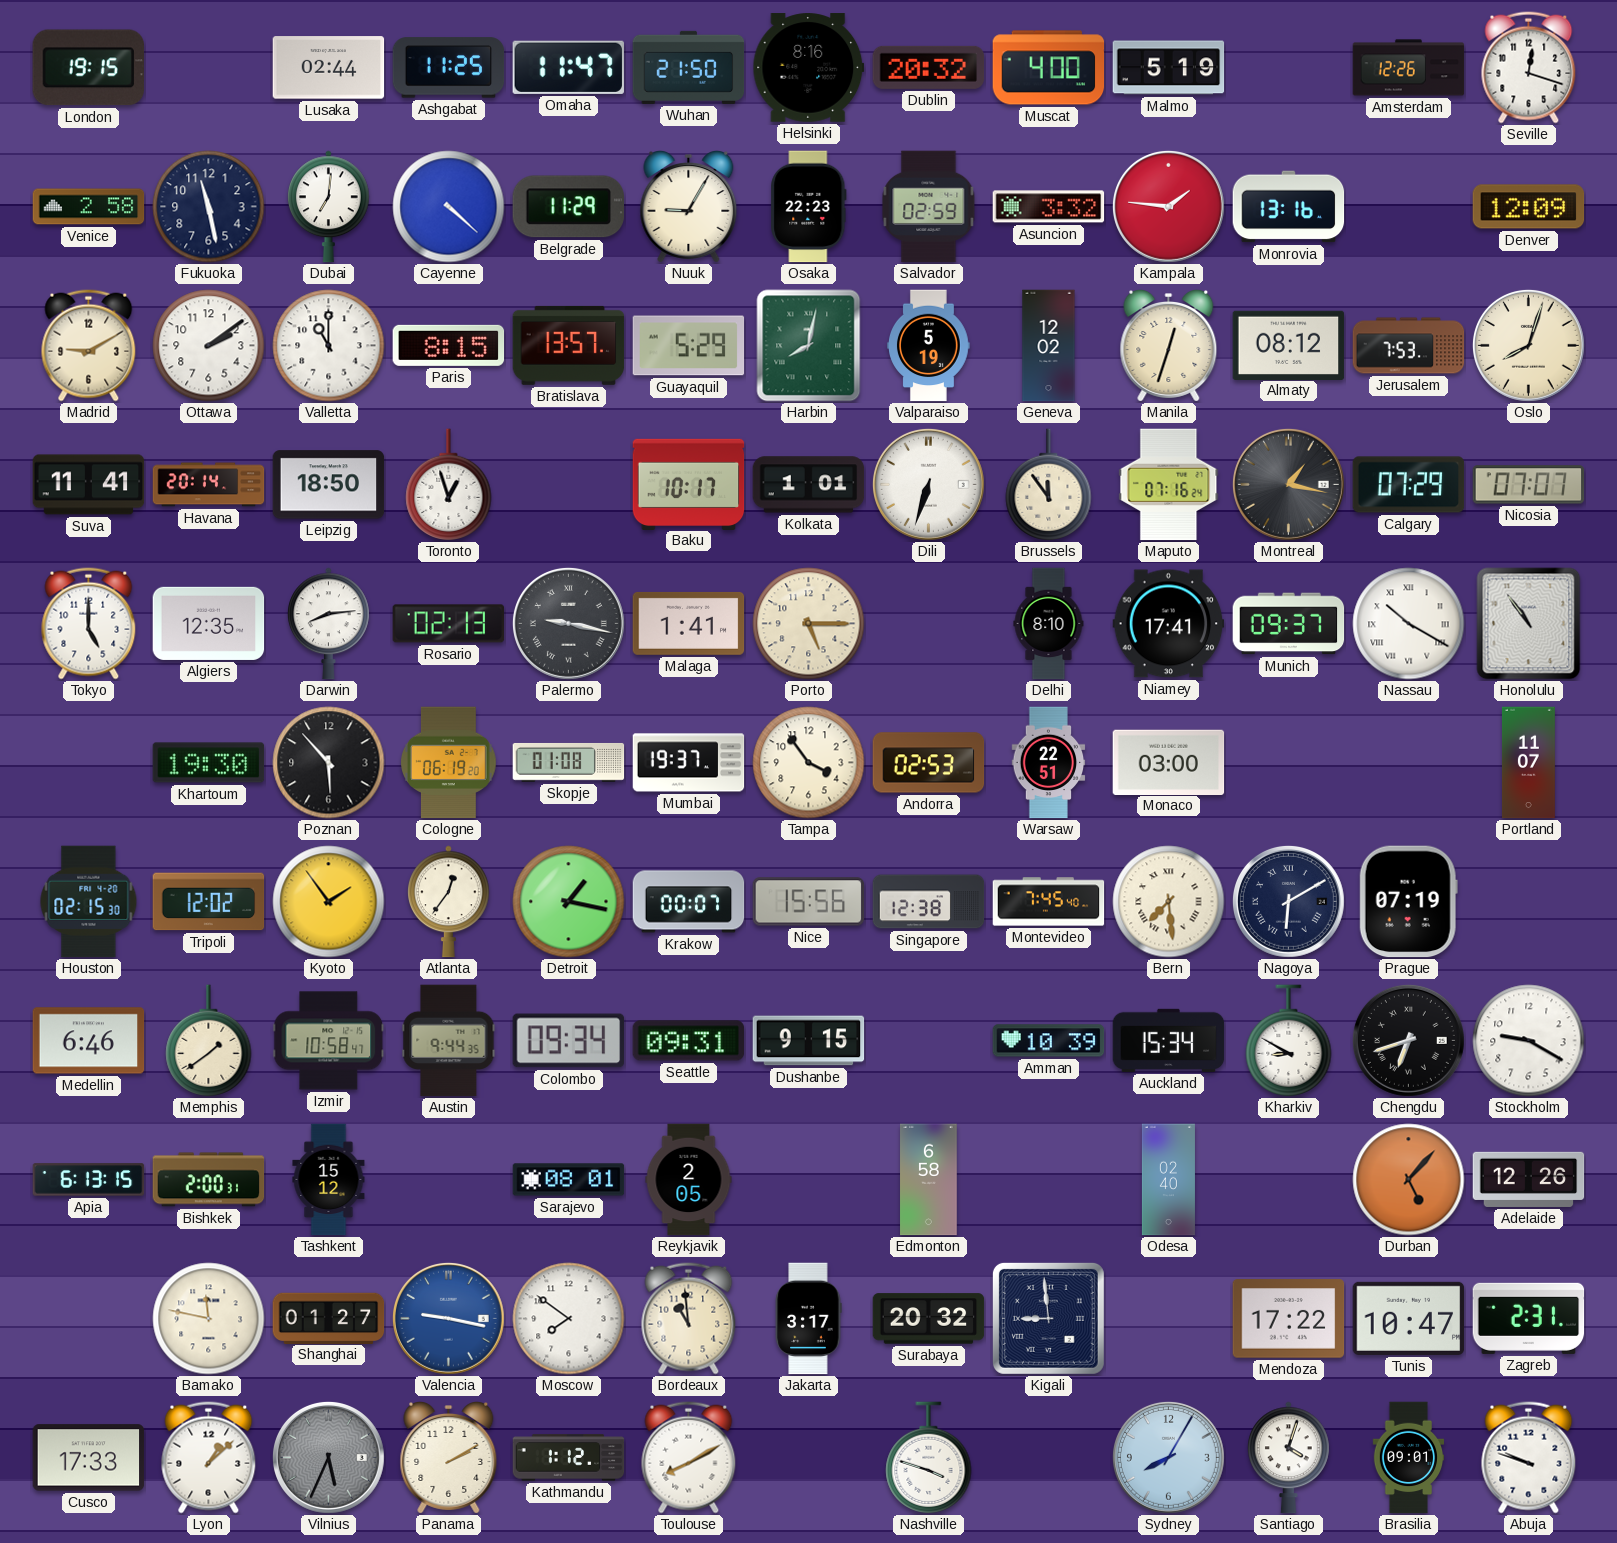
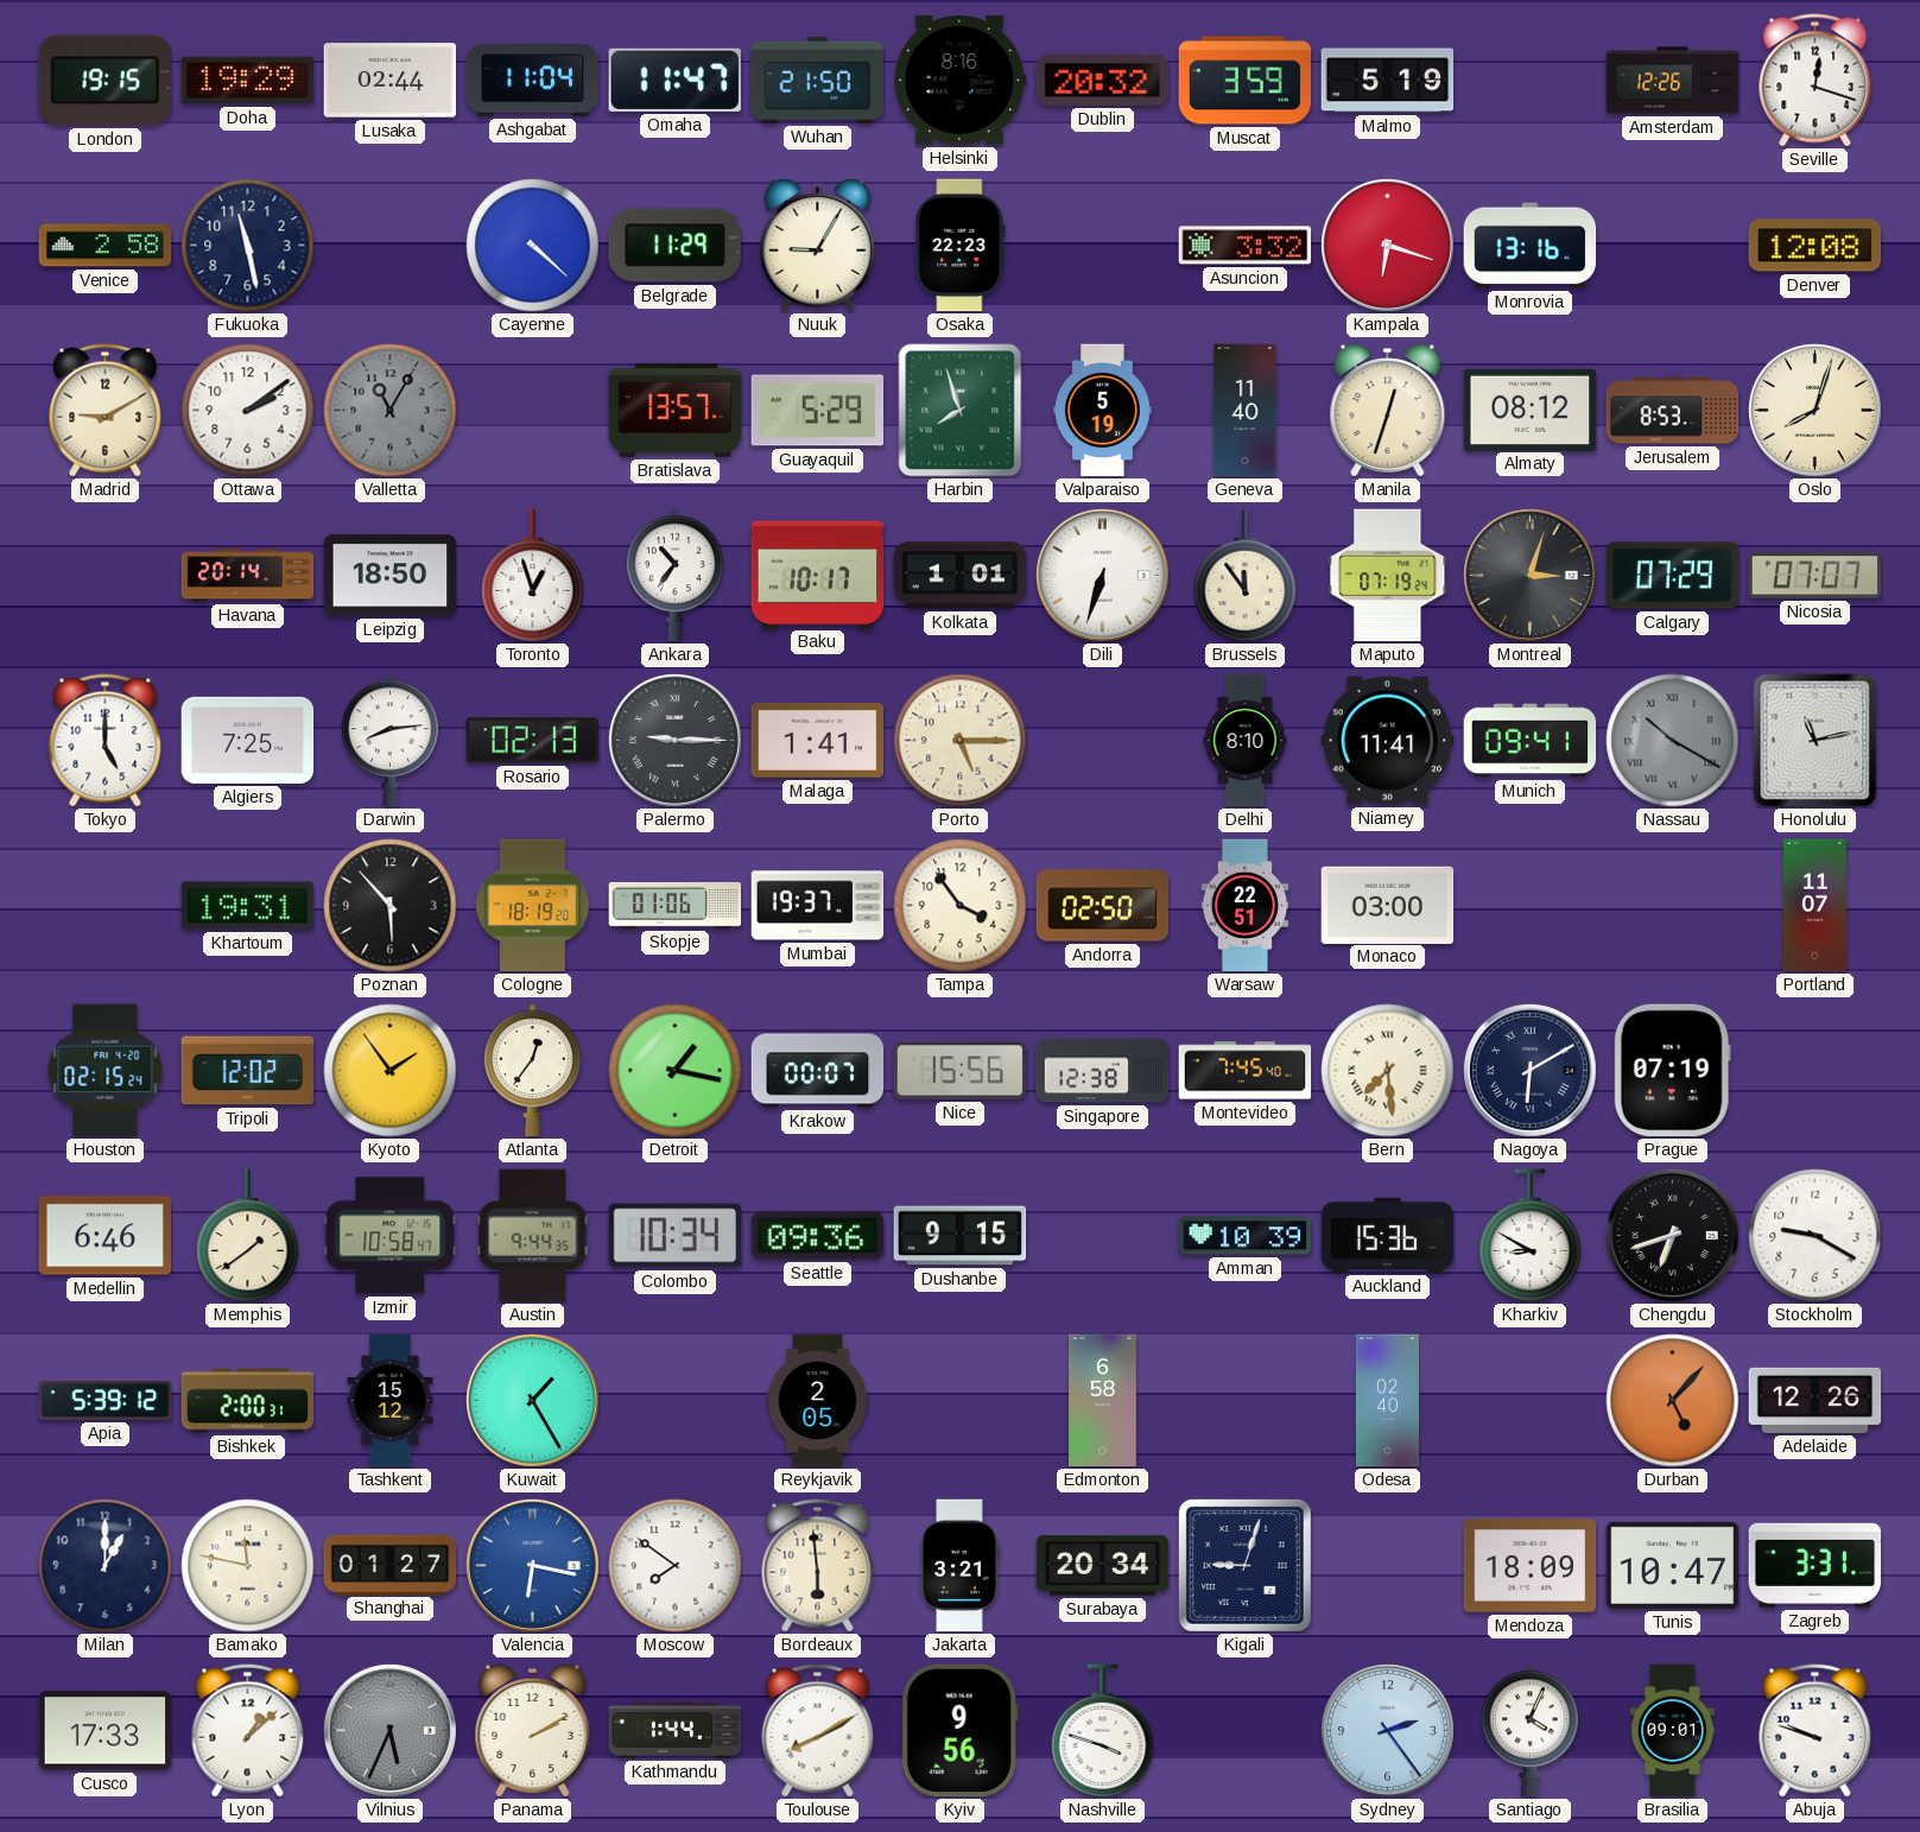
Doha: none -> 19:29 (248, 81)
Ashgabat: 11:25 -> 11:04 (533, 81)
Muscat: 4:00 -> 3:59 (1246, 81)
Dubai: 7:01 -> none (329, 207)
Salvador: 02:59 -> none (929, 207)
Kampala: 1:46 -> 6:18 (1387, 245)
Denver: 12:09 -> 12:08 (1816, 246)
Valletta: 11:00 -> 11:05 (391, 411)
Valletta dial: white -> grey (391, 411)
Paris: 8:15 -> none (449, 345)
Harbin: 8:02 -> 7:57 (961, 411)
Geneva: 12:02 -> 11:40 (1246, 411)
Jerusalem: 7:53 -> 8:53 (1673, 411)
Suva: 11:41 -> none (89, 485)
Ankara: none -> 10:36 (676, 576)
Maputo: 07:16 -> 07:19 (1388, 576)
Montreal: 1:17 -> 3:03 (1529, 575)
Algiers: 12:35 -> 7:25 (248, 740)
Palermo: 9:17 -> 9:15 (674, 740)
Niamey: 17:41 -> 11:41 (1388, 741)
Munich: 09:37 -> 09:41 (1531, 741)
Nassau dial: white -> grey (1673, 741)
Honolulu: 10:54 -> 11:13 (1816, 741)
Khartoum: 19:30 -> 19:31 (248, 906)
Cologne: 06:19 -> 18:19 (533, 906)
Skopje: 01:08 -> 01:06 (676, 905)
Andorra: 02:53 -> 02:50 (1103, 906)
Houston: 02:15:30 -> 02:15:24 (106, 1071)
Colombo: 09:34 -> 10:34 (676, 1236)
Seattle: 09:31 -> 09:36 (818, 1236)
Auckland: 15:34 -> 15:36 (1388, 1235)
Apia: 6:13 -> 5:39 (106, 1401)
Kuwait: none -> 1:25 (532, 1400)
Sarajevo: 08:01 -> none (569, 1180)
Milan: none -> 1:00 (106, 1566)
Valencia: 9:17 -> 6:17 (532, 1565)
Bordeaux: 10:59 -> 5:59 (818, 1566)
Jakarta: 3:17 -> 3:21 (959, 1566)
Surabaya: 20:32 -> 20:34 (1103, 1566)
Kigali: 8:59 -> 9:03 (1244, 1565)
Mendoza: 17:22 -> 18:09 (1531, 1566)
Zagreb: 2:31 -> 3:31 (1816, 1565)
Kathmandu: 1:12 -> 1:44 (676, 1731)
Kyiv: none -> 9:56 (959, 1731)
Sydney: 8:05 -> 2:24 (1387, 1730)
Santiago: 4:03 -> 4:04 (1531, 1731)
